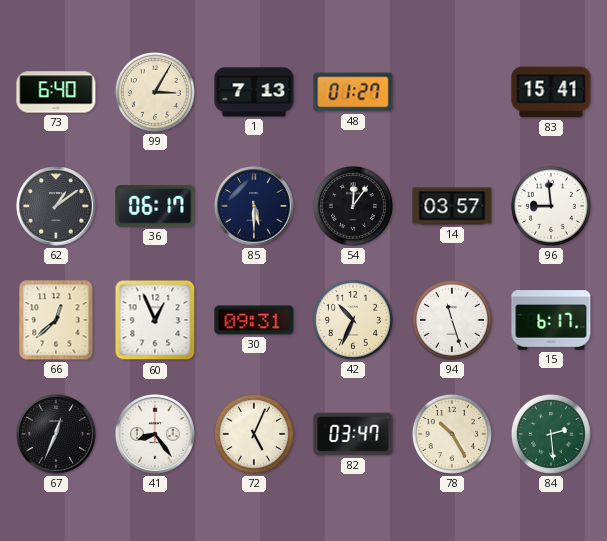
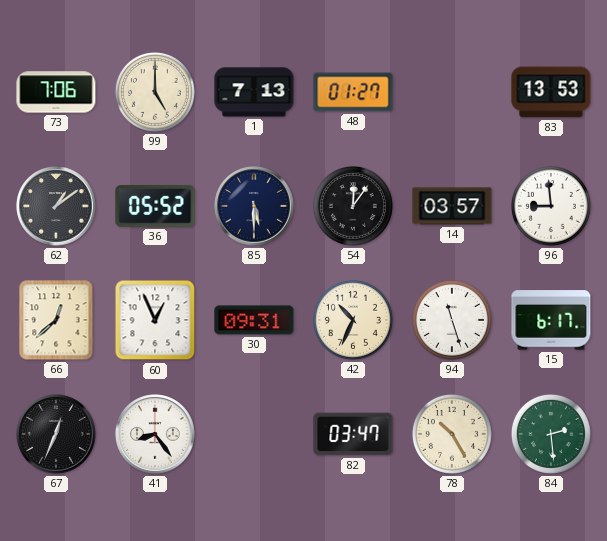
73: 6:40 -> 7:06 (56, 92)
99: 3:05 -> 5:00 (155, 92)
83: 15:41 -> 13:53 (551, 92)
36: 06:17 -> 05:52 (155, 206)
72: 5:04 -> none (254, 434)
